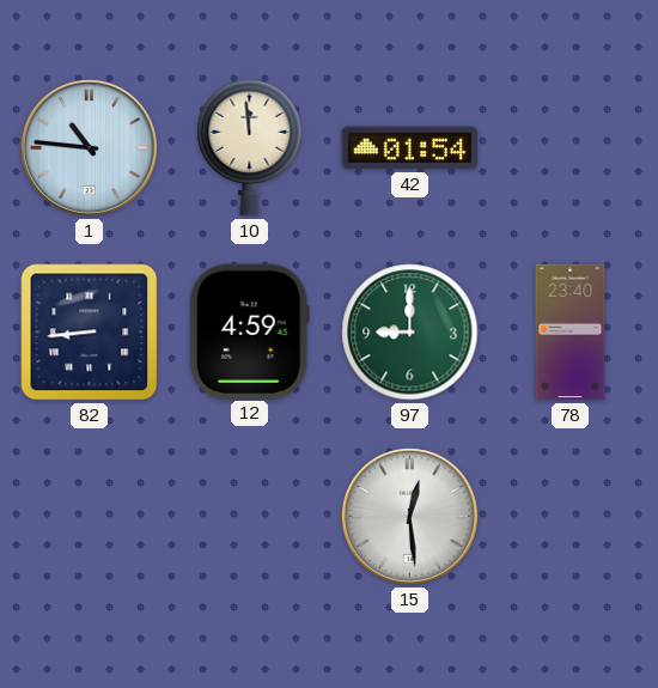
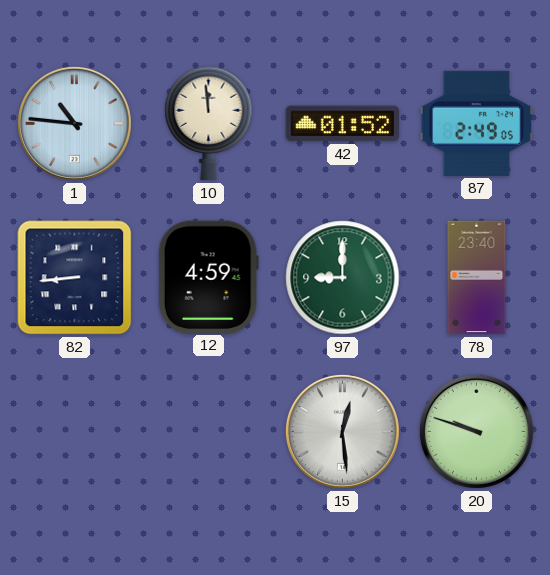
42: 01:54 -> 01:52 (343, 124)
87: none -> 2:49 (477, 123)
20: none -> 9:48 (476, 431)
